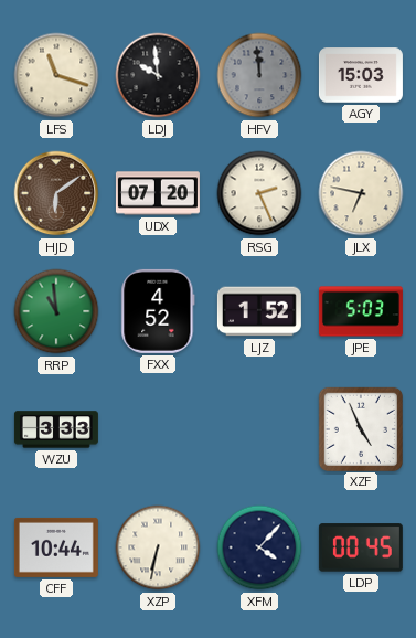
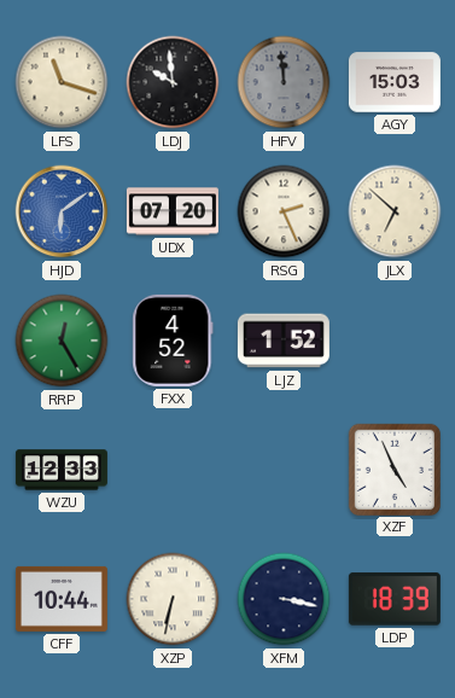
HJD dial: brown -> blue (62, 211)
JLX: 6:47 -> 6:52 (395, 211)
RRP: 10:59 -> 12:25 (62, 341)
JPE: 5:03 -> none (361, 311)
WZU: 3:33 -> 12:33 (62, 470)
XFM: 4:07 -> 3:17 (284, 599)
LDP: 00:45 -> 18:39 (395, 599)
